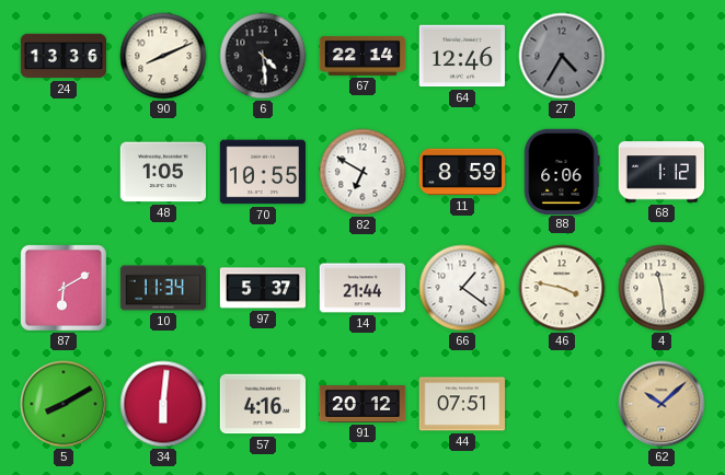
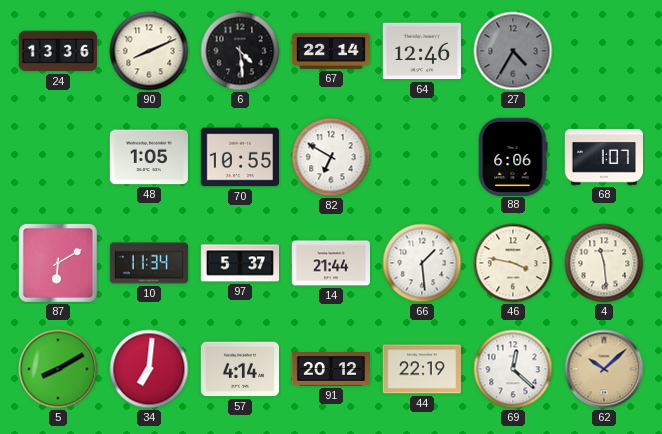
11: 8:59 -> none (461, 172)
68: 1:12 -> 1:07 (603, 157)
66: 1:21 -> 1:29 (422, 263)
34: 6:01 -> 7:01 (149, 369)
57: 4:16 -> 4:14 (239, 369)
44: 07:51 -> 22:19 (421, 369)
69: none -> 12:22 (513, 369)
